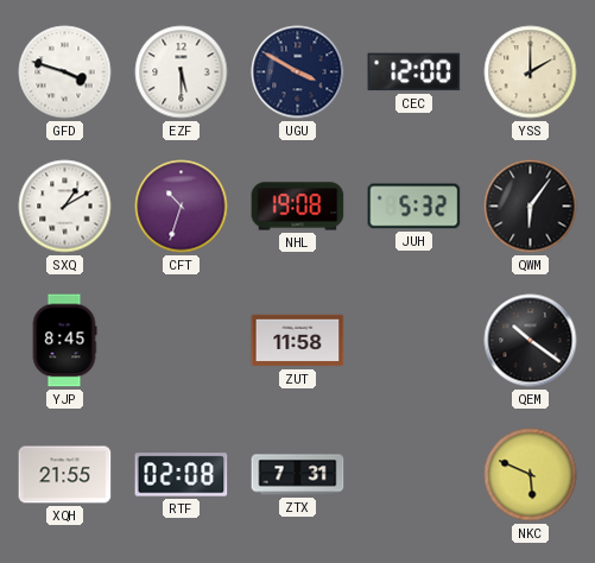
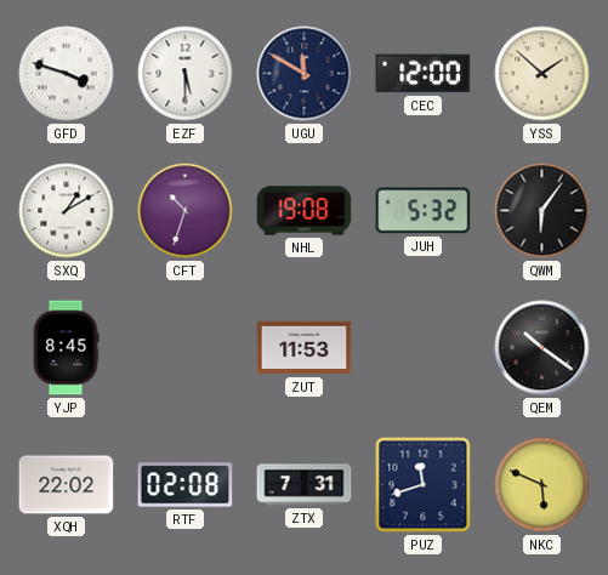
UGU: 3:50 -> 11:50 (305, 74)
YSS: 2:00 -> 1:52 (542, 74)
ZUT: 11:58 -> 11:53 (305, 348)
XQH: 21:55 -> 22:02 (67, 485)
PUZ: none -> 11:42 (424, 485)
